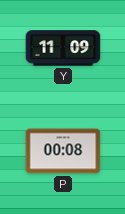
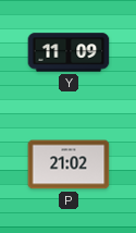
P: 00:08 -> 21:02 (69, 164)
